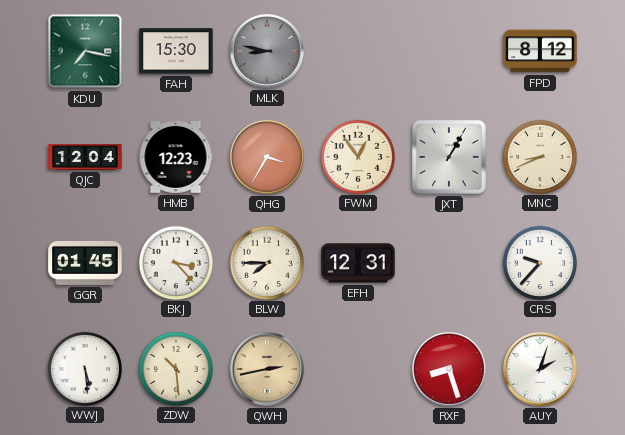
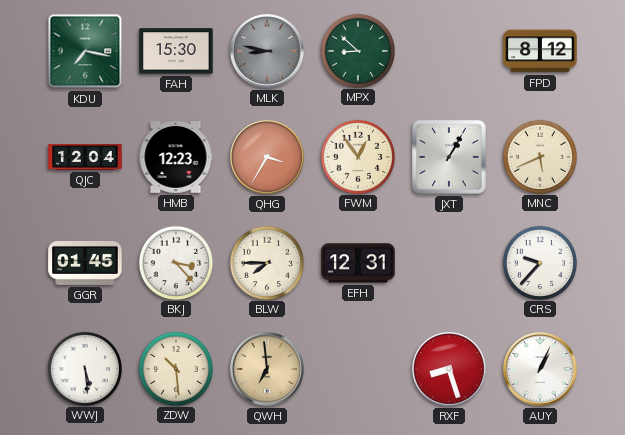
MPX: none -> 8:52 (357, 50)
MNC: 8:41 -> 5:41 (539, 156)
QWH: 2:43 -> 6:59 (268, 370)
AUY: 2:03 -> 1:04 (541, 370)
